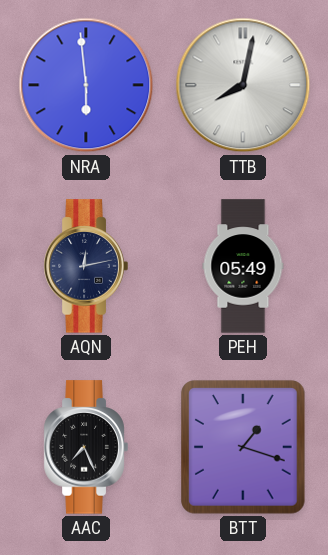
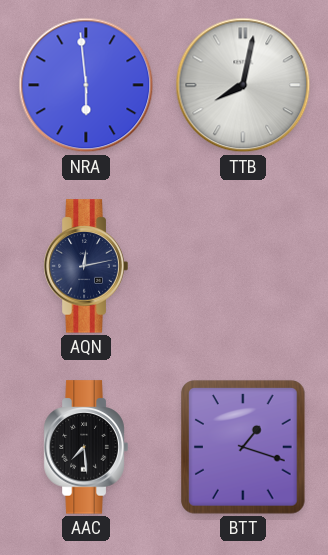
PEH: 05:49 -> none (243, 266)
AAC: 7:26 -> 7:29 (86, 447)
